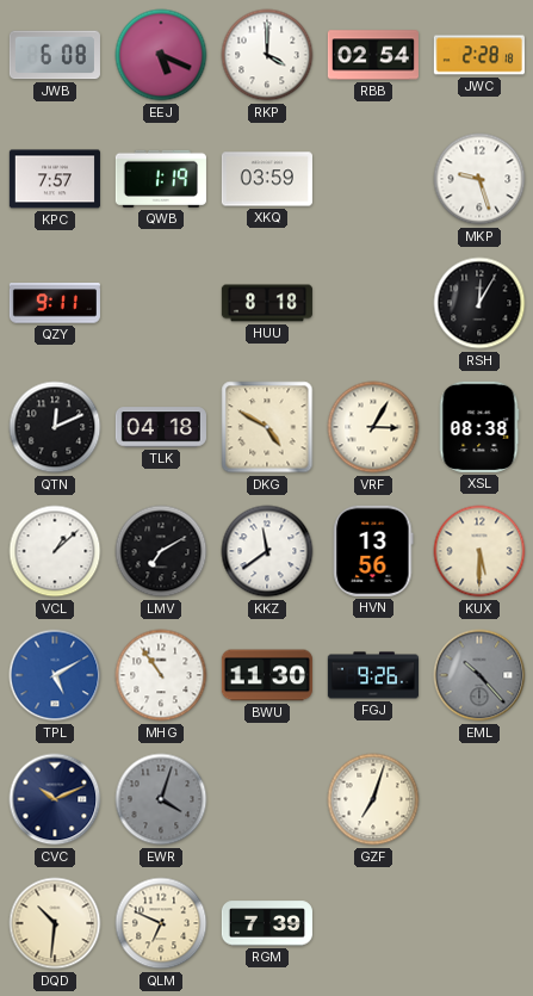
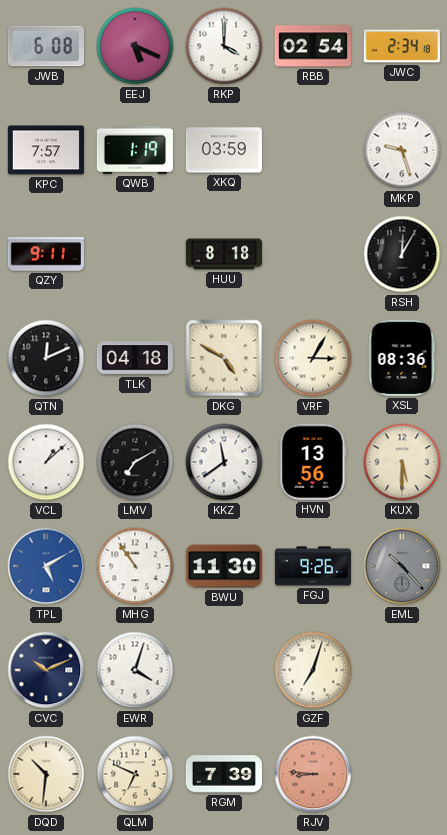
JWC: 2:28 -> 2:34 (402, 46)
XSL: 08:38 -> 08:36 (402, 358)
EWR dial: grey -> white (135, 670)
RJV: none -> 8:46 (313, 774)
